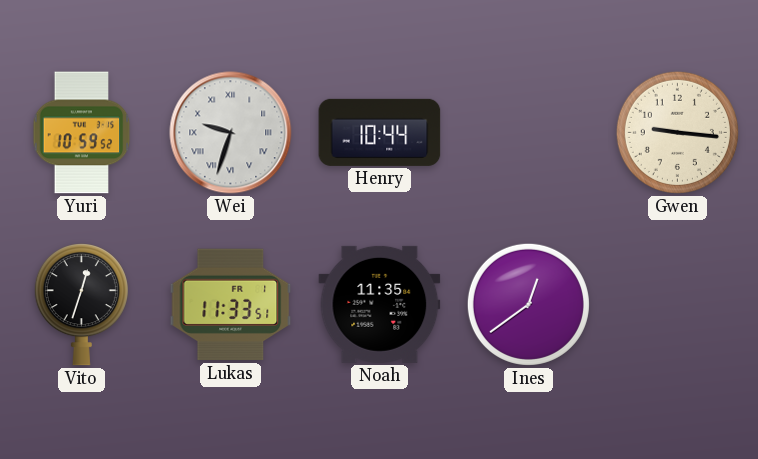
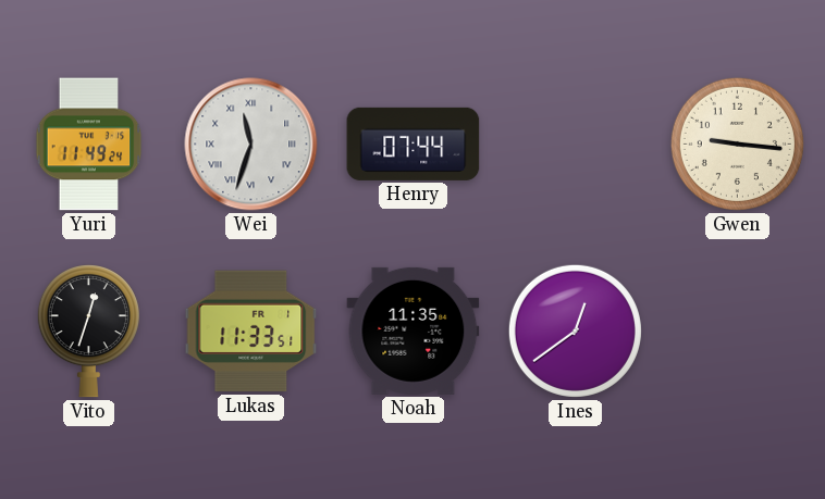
Yuri: 10:59 -> 11:49 (89, 145)
Wei: 9:33 -> 11:33 (251, 145)
Henry: 10:44 -> 07:44 (414, 144)
